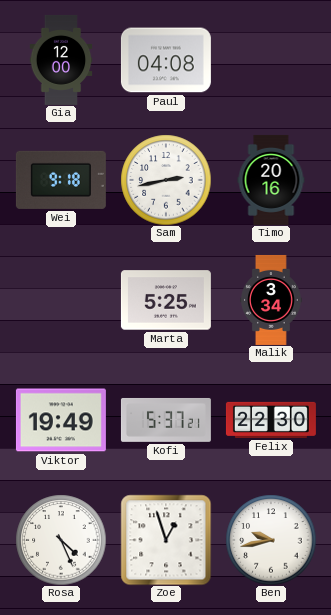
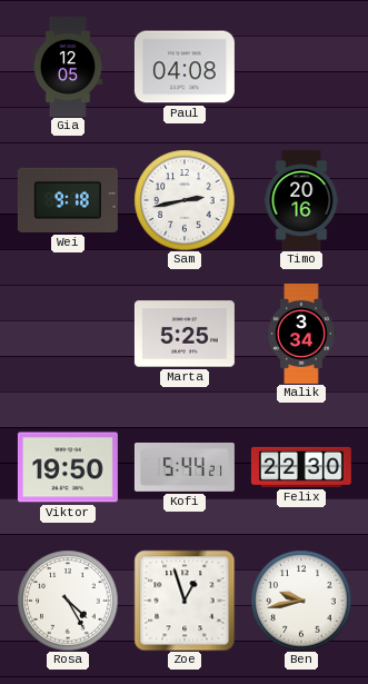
Gia: 12:00 -> 12:05 (68, 67)
Viktor: 19:49 -> 19:50 (68, 467)
Kofi: 5:37 -> 5:44 (185, 467)
Rosa: 4:26 -> 4:25 (68, 601)
